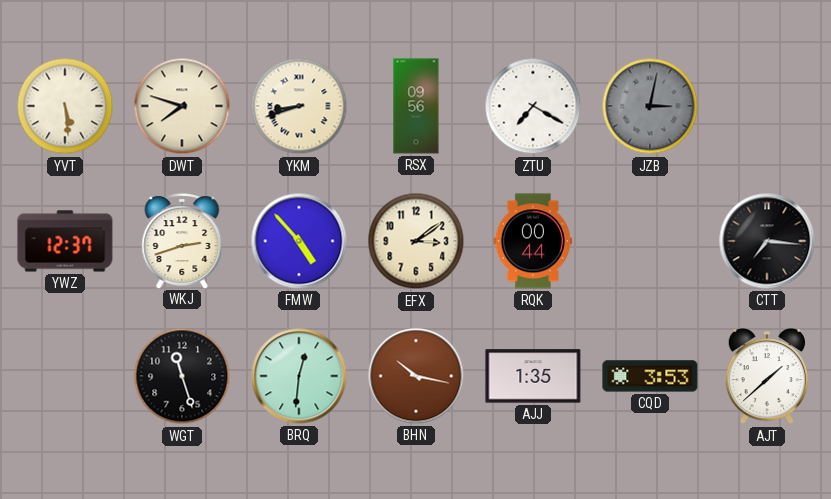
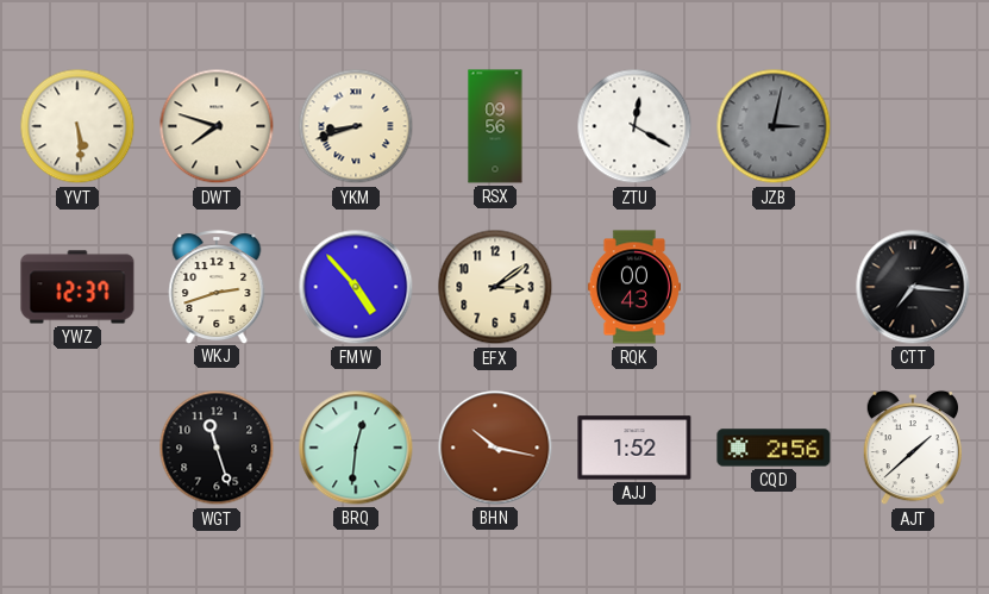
ZTU: 7:20 -> 12:20 (634, 126)
RQK: 00:44 -> 00:43 (634, 287)
AJJ: 1:35 -> 1:52 (634, 448)
CQD: 3:53 -> 2:56 (774, 448)
